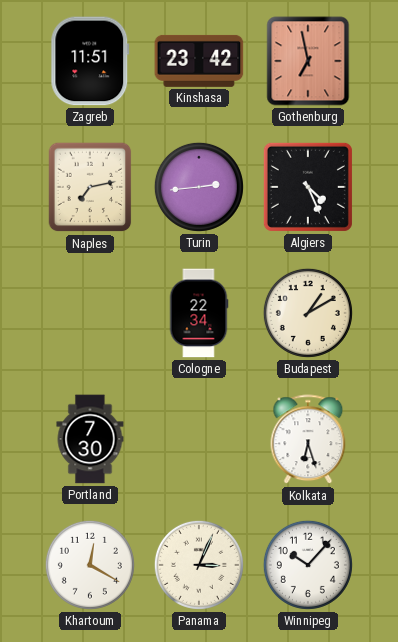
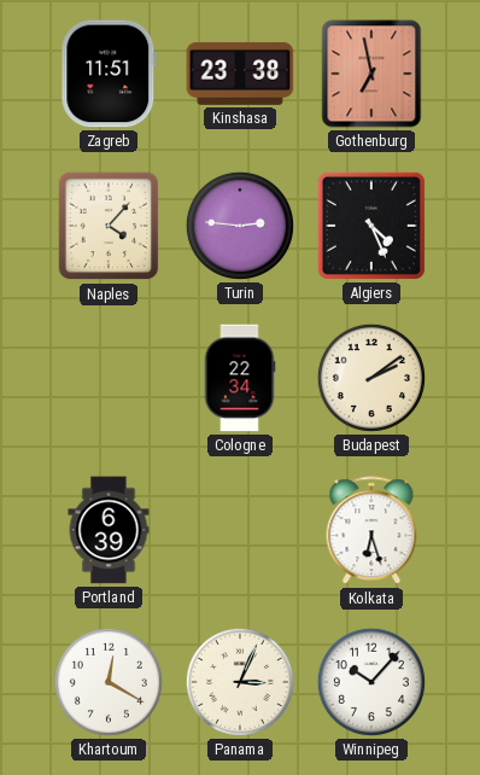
Kinshasa: 23:42 -> 23:38 (240, 74)
Naples: 7:13 -> 4:07 (109, 226)
Turin: 2:44 -> 2:46 (240, 226)
Budapest: 1:10 -> 2:09 (371, 378)
Portland: 7:30 -> 6:39 (109, 530)
